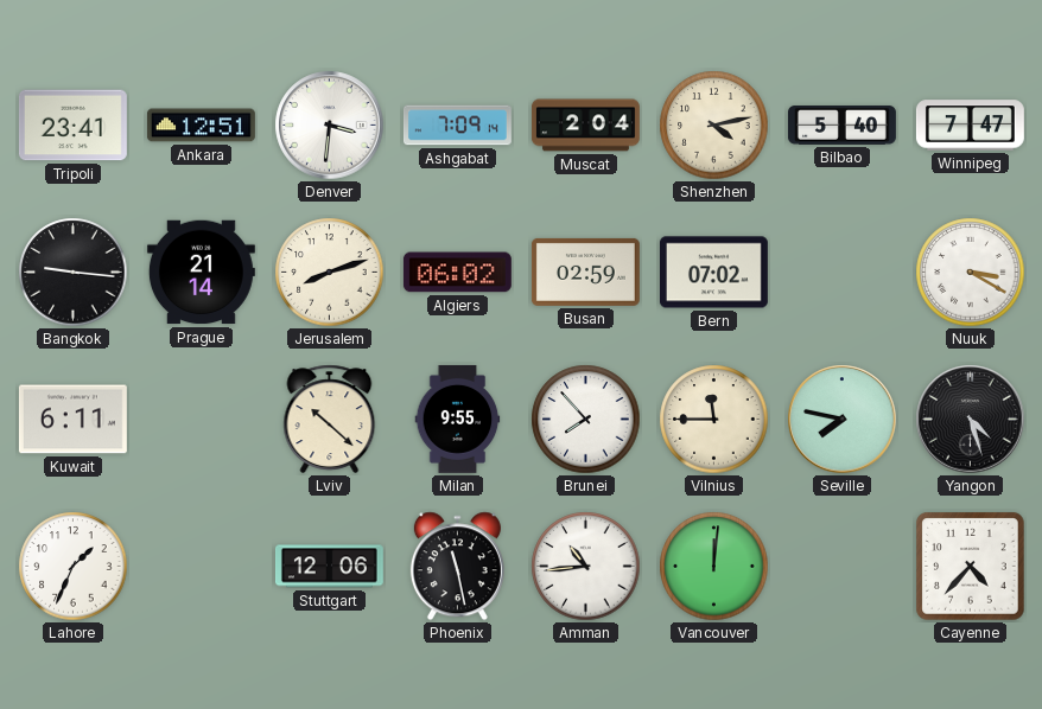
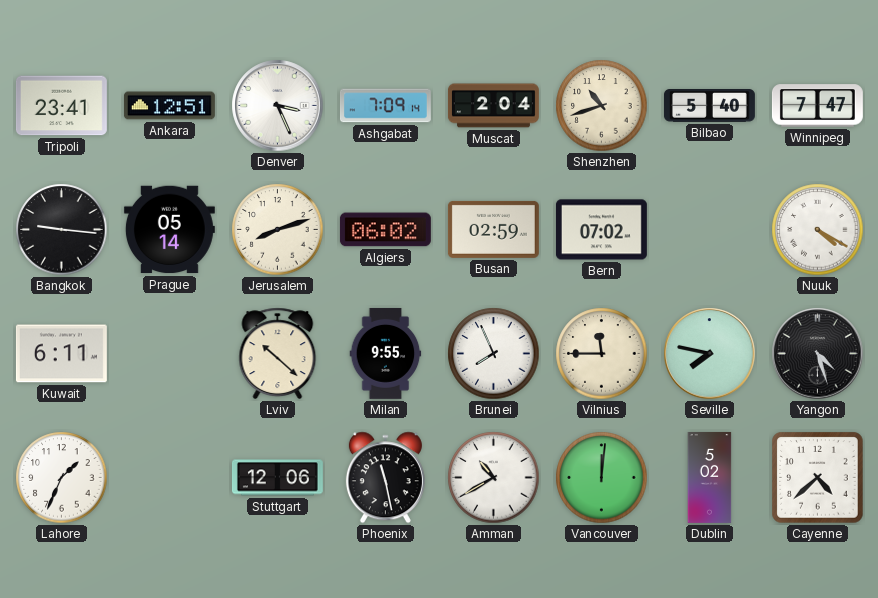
Denver: 3:31 -> 3:26 (278, 106)
Shenzhen: 4:13 -> 10:42 (602, 106)
Prague: 21:14 -> 05:14 (169, 230)
Nuuk: 3:20 -> 4:20 (818, 230)
Brunei: 7:53 -> 7:56 (494, 354)
Amman: 10:44 -> 10:40 (494, 478)
Dublin: none -> 5:02 (710, 478)
Cayenne: 4:37 -> 4:38 (818, 478)
